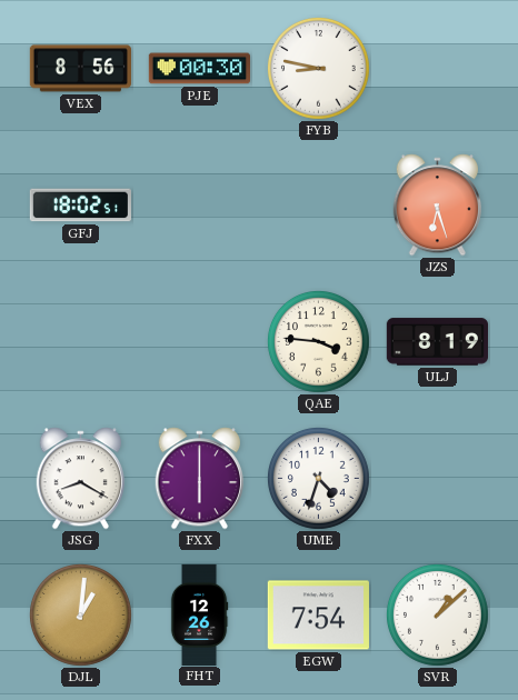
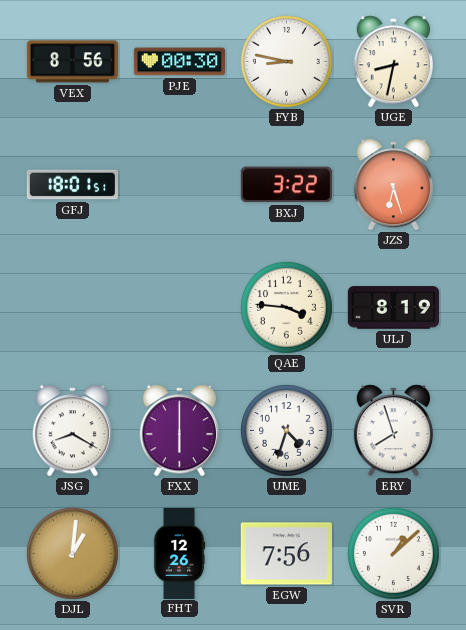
UGE: none -> 8:32 (393, 62)
GFJ: 18:02 -> 18:01 (72, 185)
BXJ: none -> 3:22 (286, 185)
ERY: none -> 7:57 (393, 431)
EGW: 7:54 -> 7:56 (286, 554)
